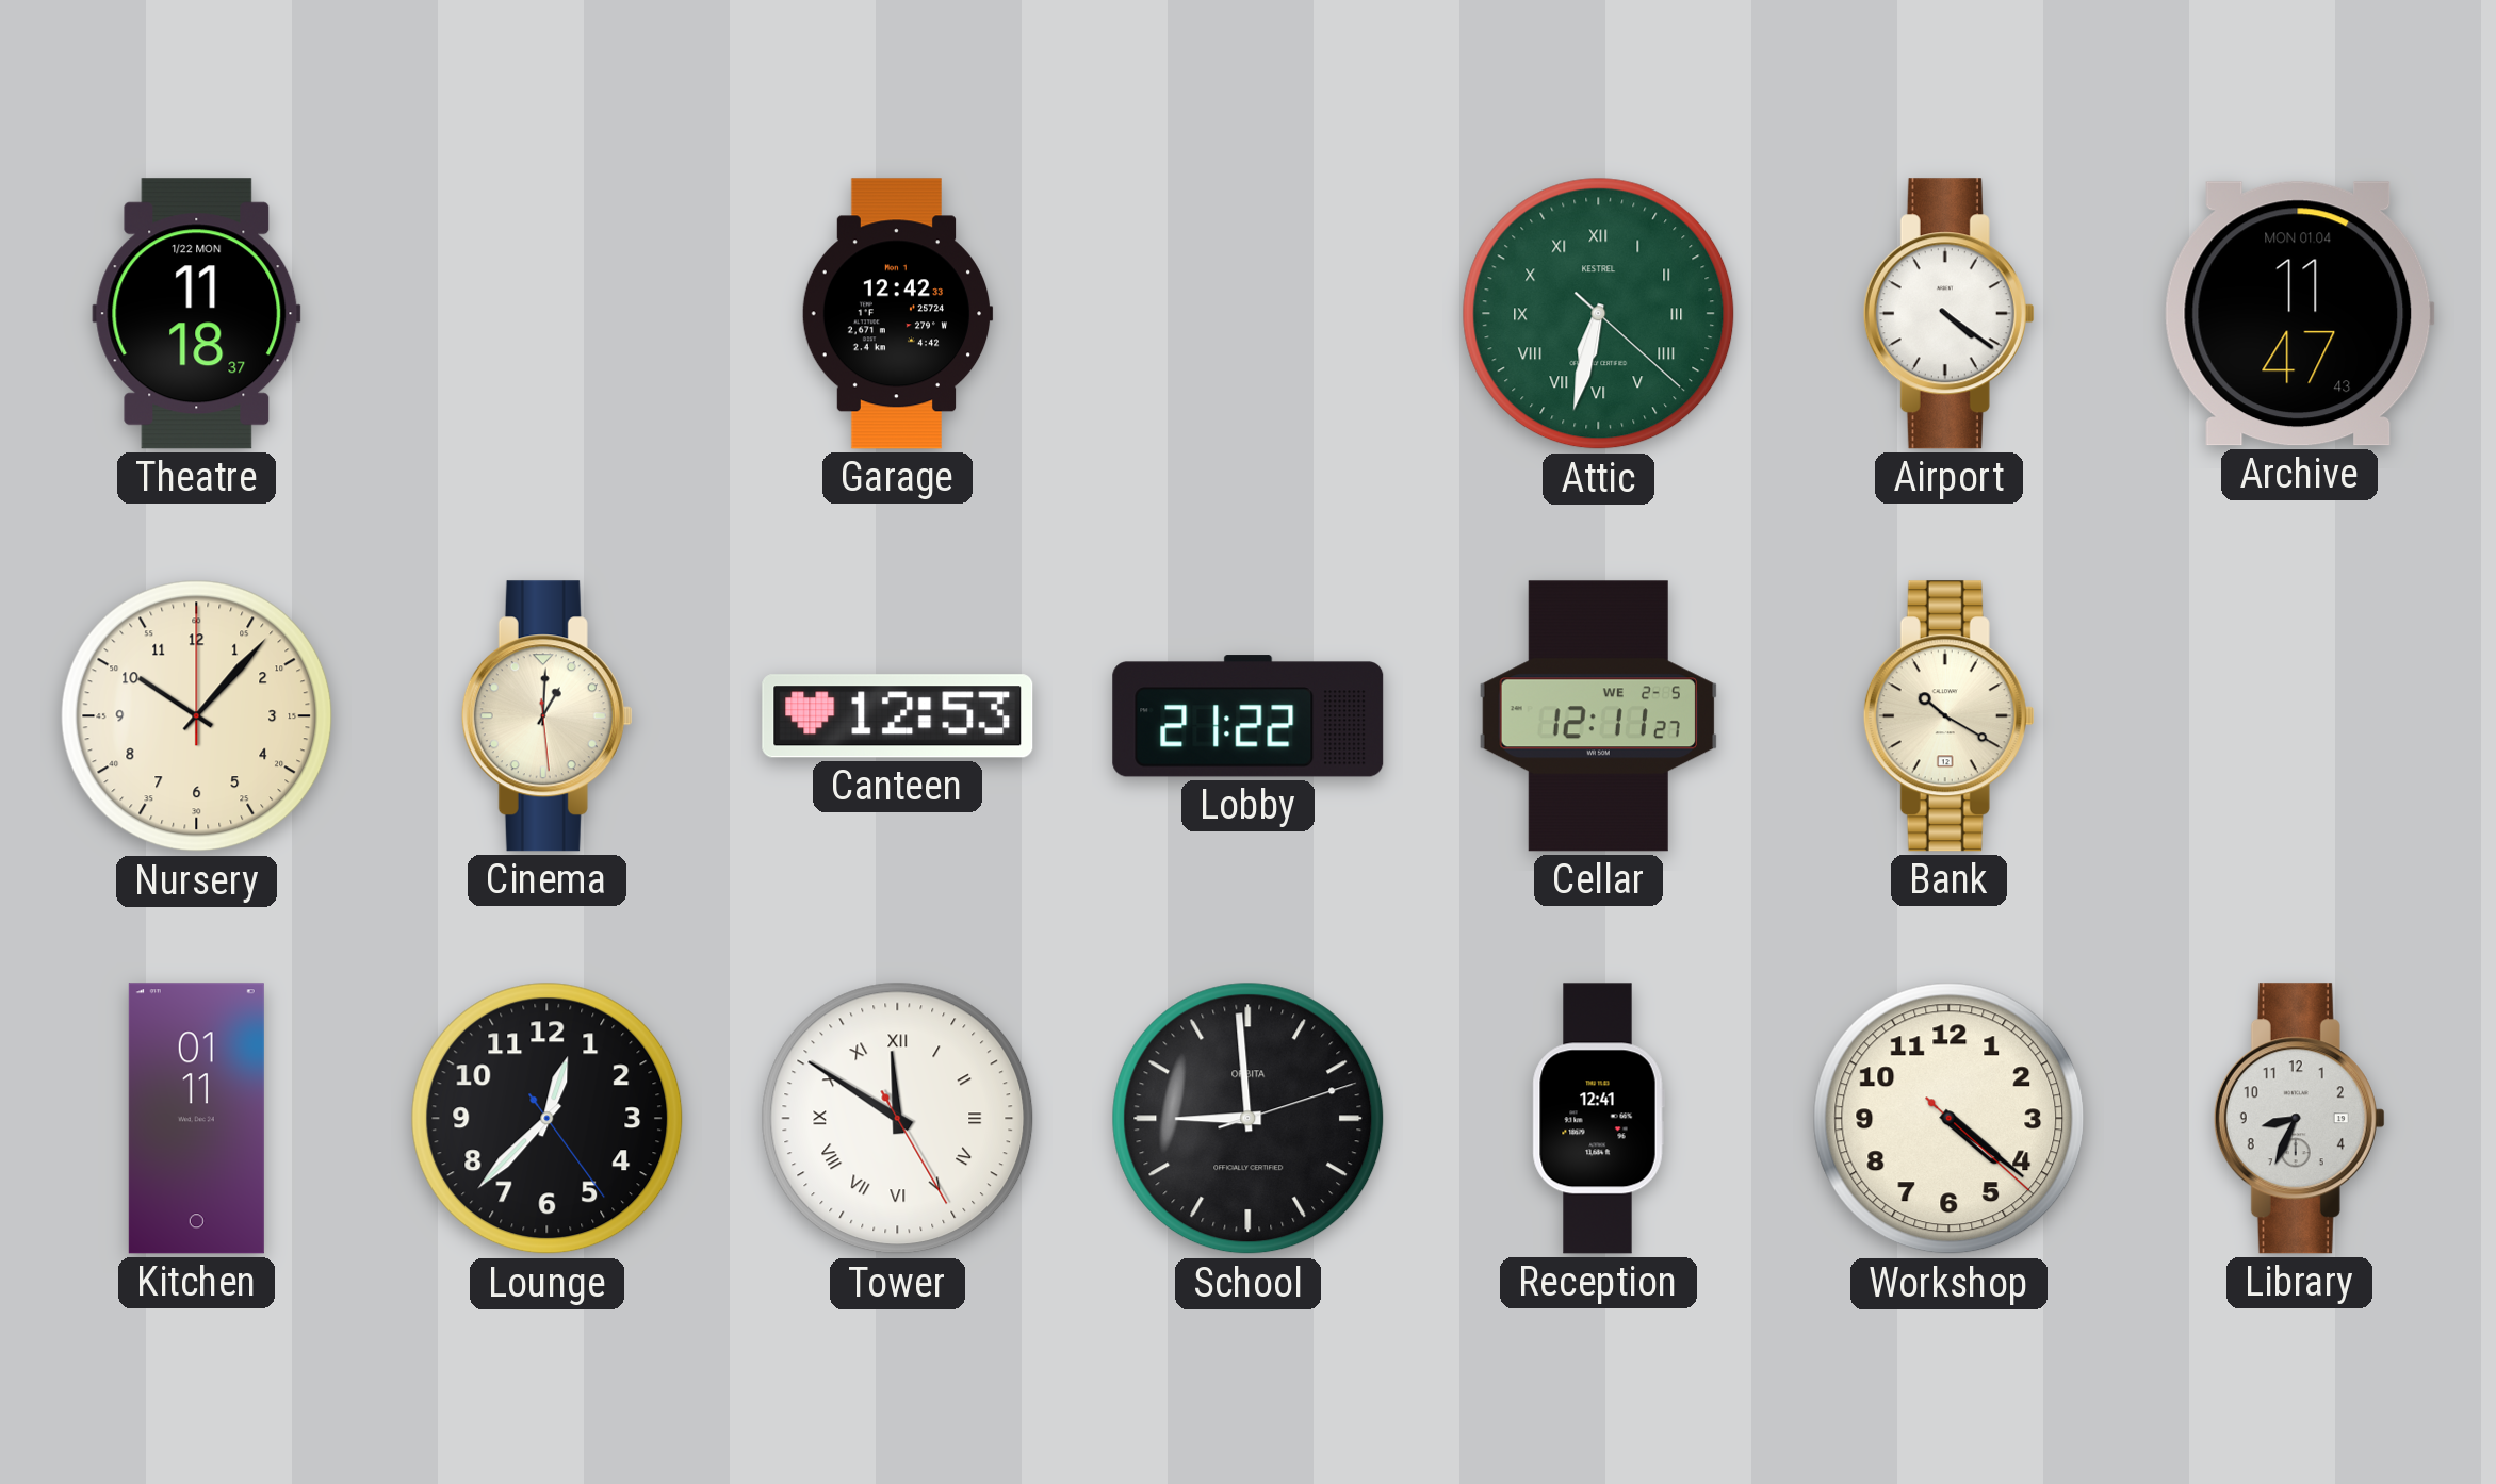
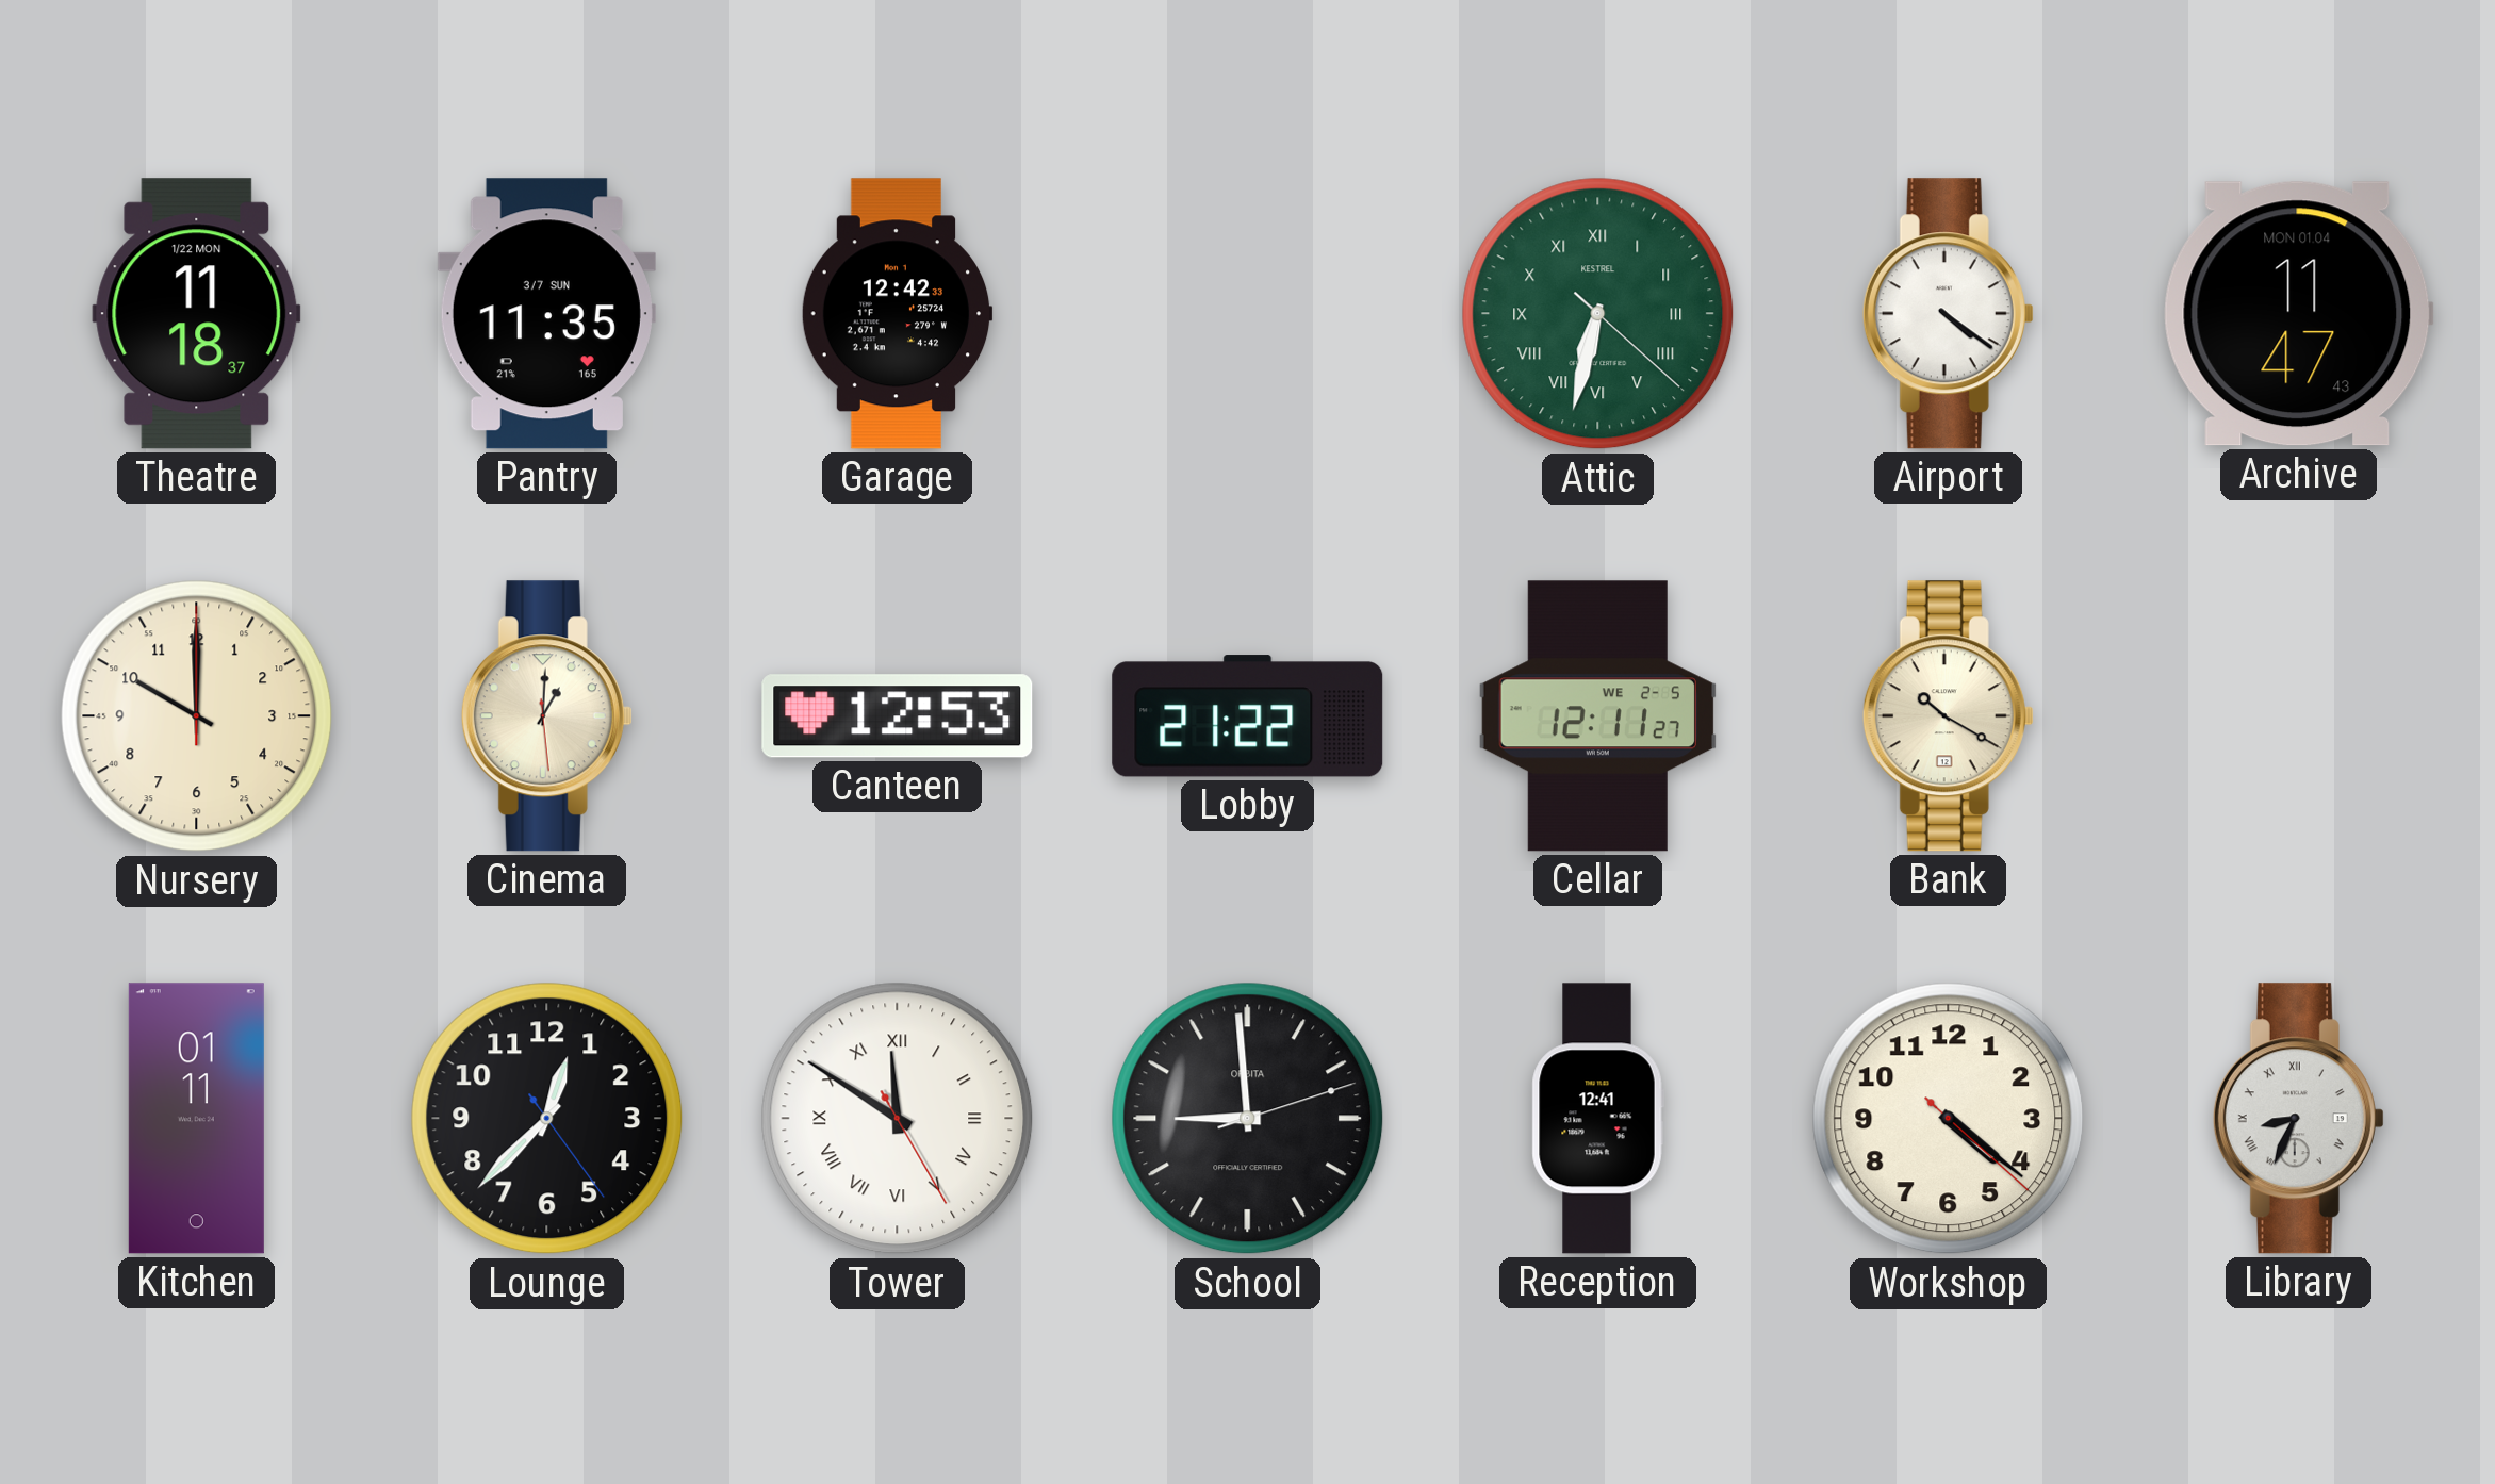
Pantry: none -> 11:35 (546, 314)
Nursery: 10:07 -> 10:00 (197, 716)
Library numerals: Arabic -> Roman (2298, 1119)
